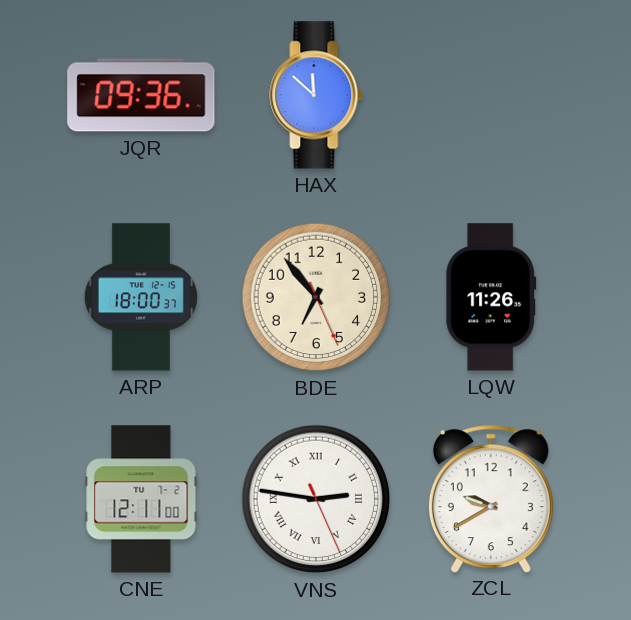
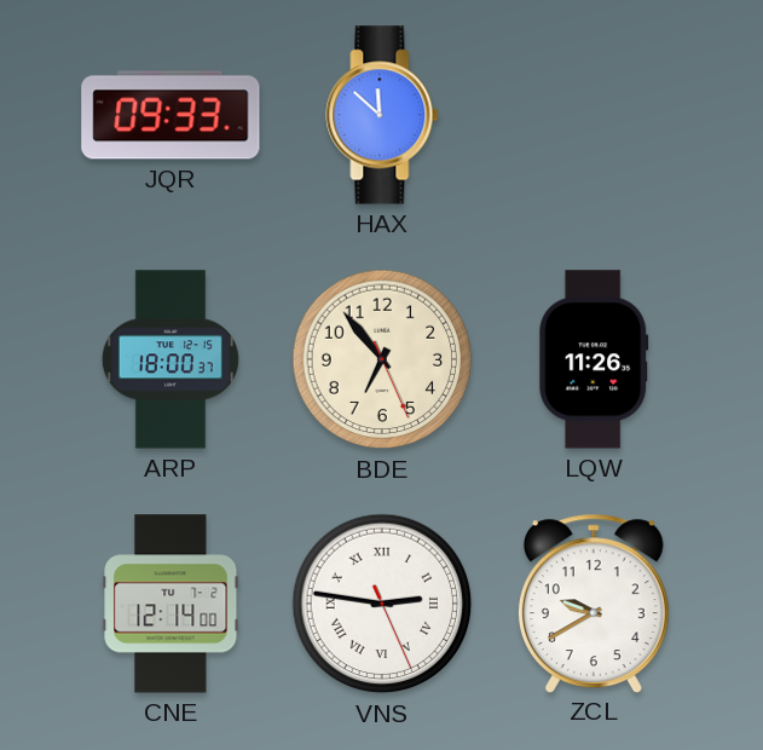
JQR: 09:36 -> 09:33 (170, 115)
CNE: 12:11 -> 12:14 (170, 604)
